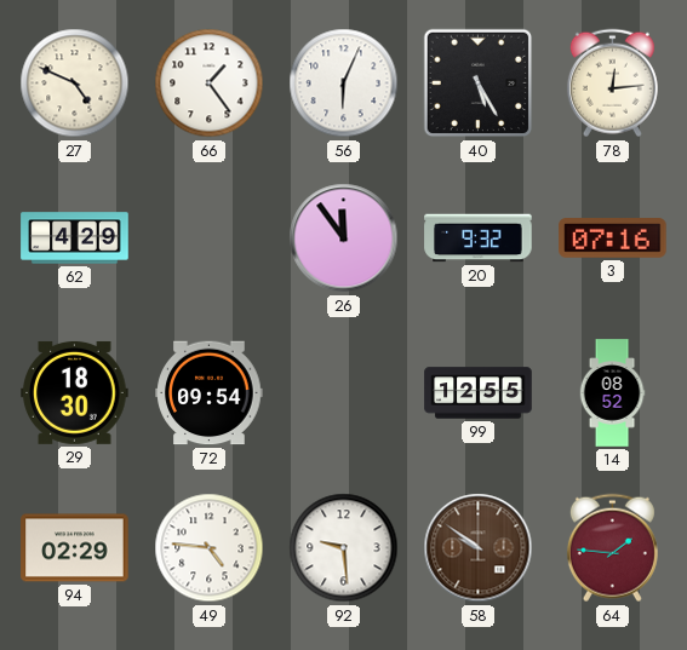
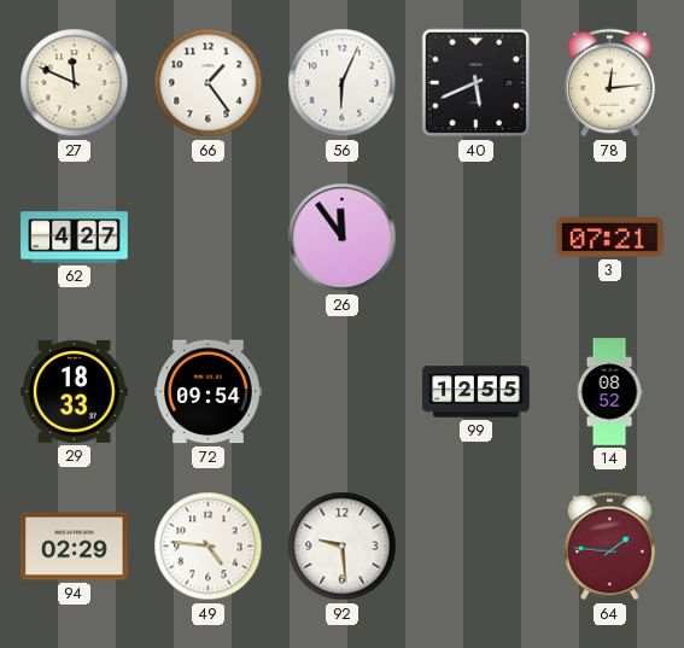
27: 4:49 -> 11:49 (75, 83)
40: 5:25 -> 5:41 (477, 83)
62: 4:29 -> 4:27 (75, 238)
20: 9:32 -> none (479, 238)
3: 07:16 -> 07:21 (610, 238)
29: 18:30 -> 18:33 (75, 391)
58: 9:51 -> none (479, 548)
